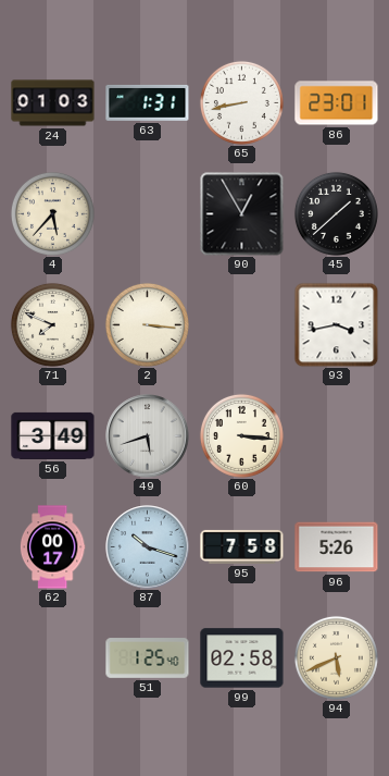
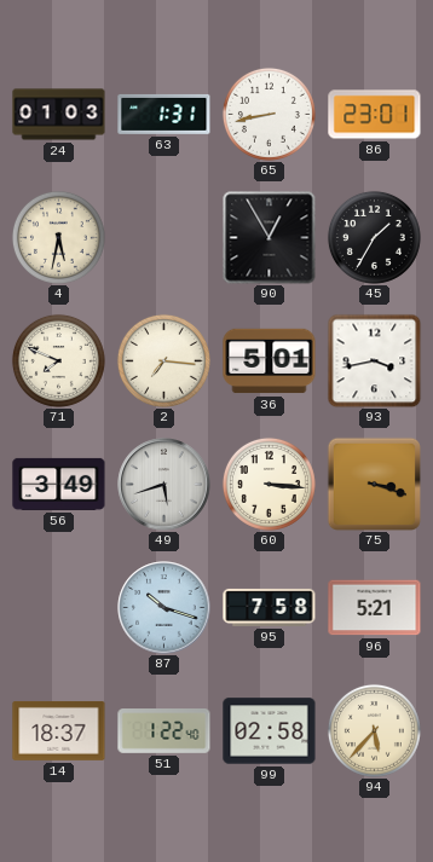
4: 5:37 -> 5:32 (58, 237)
45: 1:38 -> 1:35 (374, 237)
2: 3:16 -> 7:16 (163, 360)
36: none -> 5:01 (270, 361)
75: none -> 3:18 (374, 484)
62: 00:17 -> none (52, 547)
96: 5:26 -> 5:21 (375, 608)
14: none -> 18:37 (59, 730)
51: 1:25 -> 1:22 (164, 731)
94: 5:41 -> 5:37 (374, 730)
